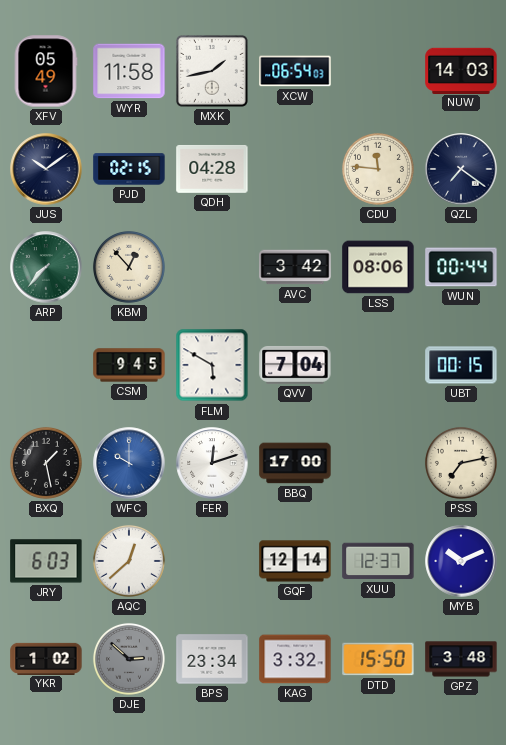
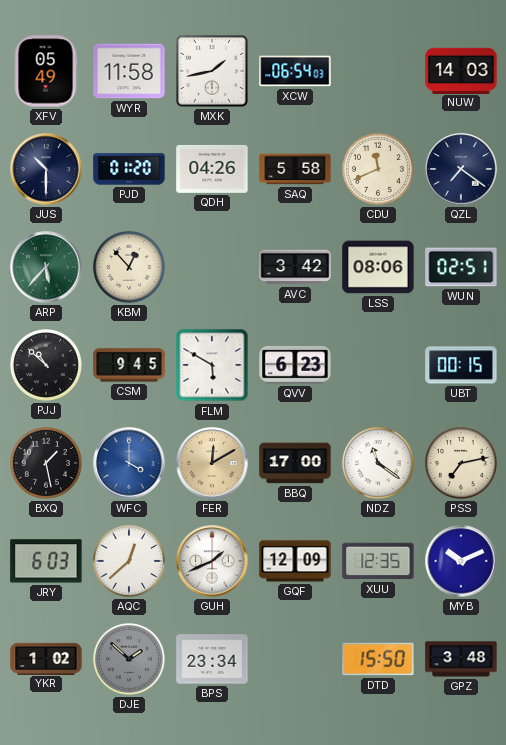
JUS: 10:09 -> 10:30 (46, 169)
PJD: 02:15 -> 01:20 (129, 169)
QDH: 04:28 -> 04:26 (212, 169)
SAQ: none -> 5:58 (295, 169)
CDU: 11:46 -> 11:41 (378, 169)
ARP: 7:37 -> 5:37 (46, 267)
WUN: 00:44 -> 02:51 (461, 267)
PJJ: none -> 10:52 (46, 365)
QVV: 7:04 -> 6:23 (295, 365)
WFC: 10:00 -> 4:00 (129, 463)
FER: 12:12 -> 12:10 (212, 463)
FER dial: white -> champagne (212, 463)
NDZ: none -> 11:21 (378, 463)
GUH: none -> 1:41 (212, 561)
GQF: 12:14 -> 12:09 (295, 561)
XUU: 12:37 -> 12:35 (378, 561)
DJE: 2:52 -> 1:52 (129, 659)
KAG: 3:32 -> none (295, 659)
